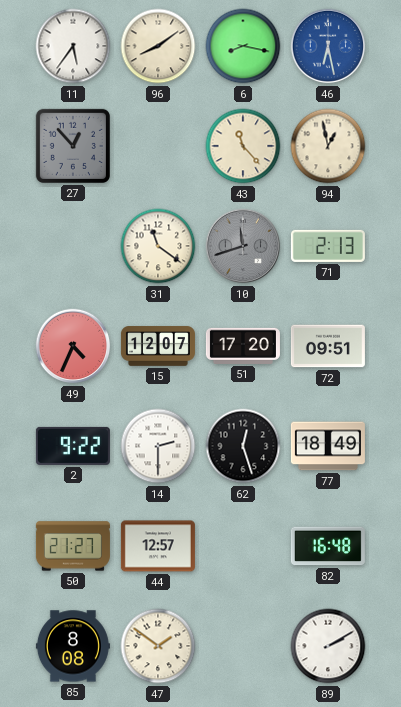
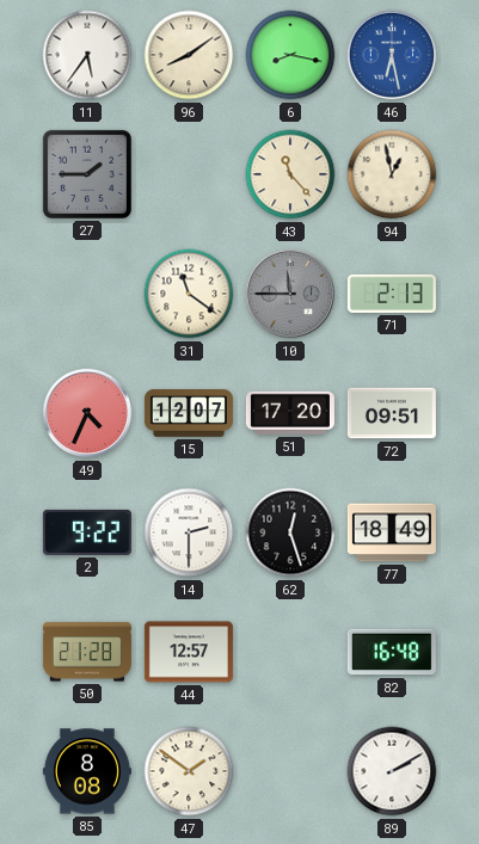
27: 12:53 -> 1:45 (87, 174)
10: 11:42 -> 11:45 (290, 294)
50: 21:27 -> 21:28 (87, 652)
